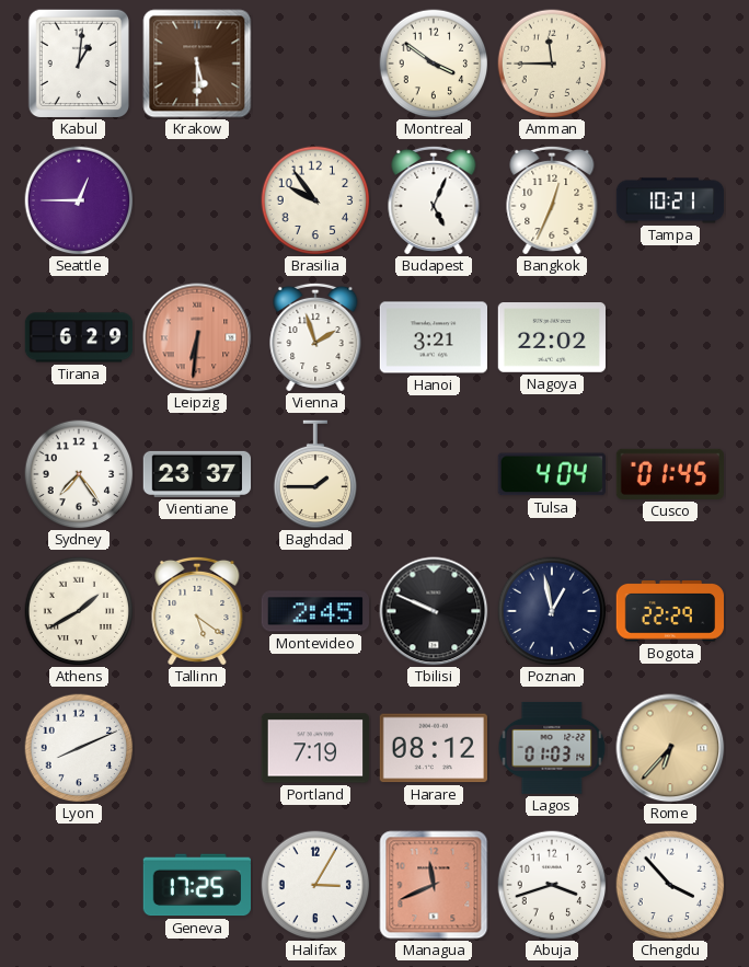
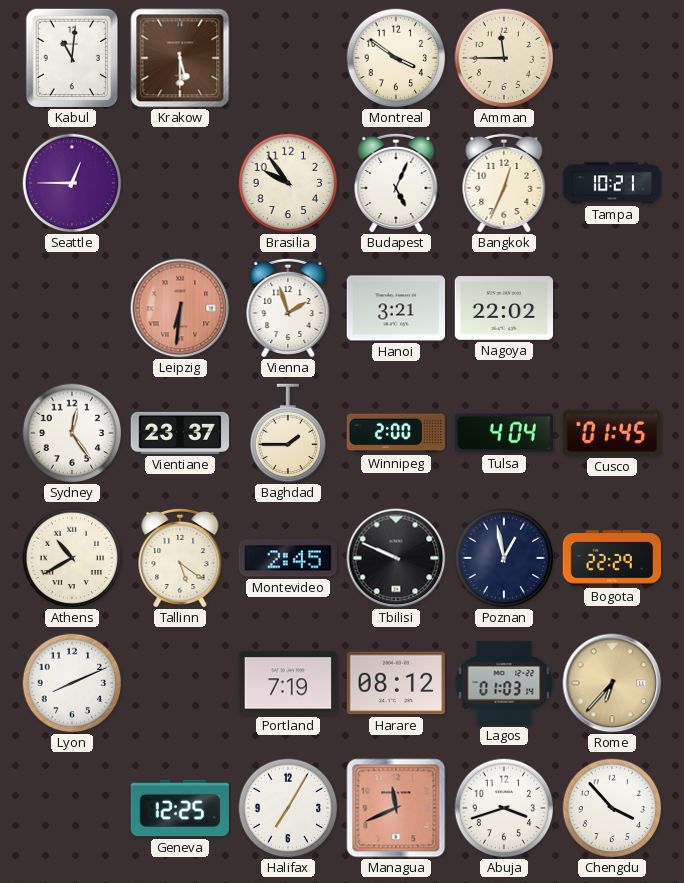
Kabul: 1:01 -> 11:01 (71, 58)
Tirana: 6:29 -> none (79, 337)
Sydney: 7:24 -> 12:24 (72, 433)
Winnipeg: none -> 2:00 (395, 433)
Athens: 1:40 -> 10:40 (72, 558)
Geneva: 17:25 -> 12:25 (179, 808)
Halifax: 3:05 -> 7:05 (288, 808)
